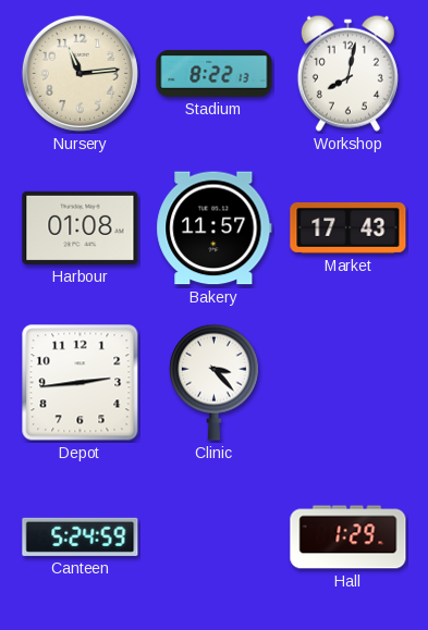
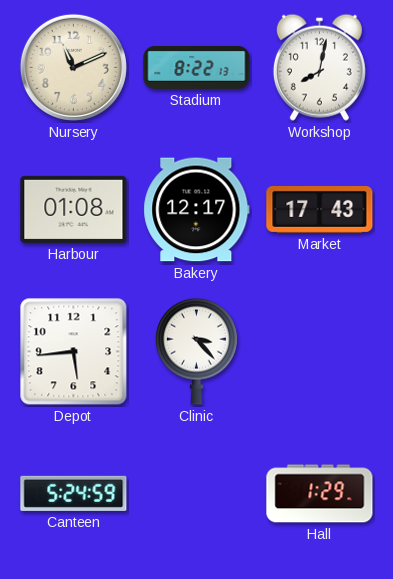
Nursery: 11:14 -> 11:11 (73, 67)
Bakery: 11:57 -> 12:17 (197, 210)
Depot: 2:44 -> 5:44 (74, 352)
